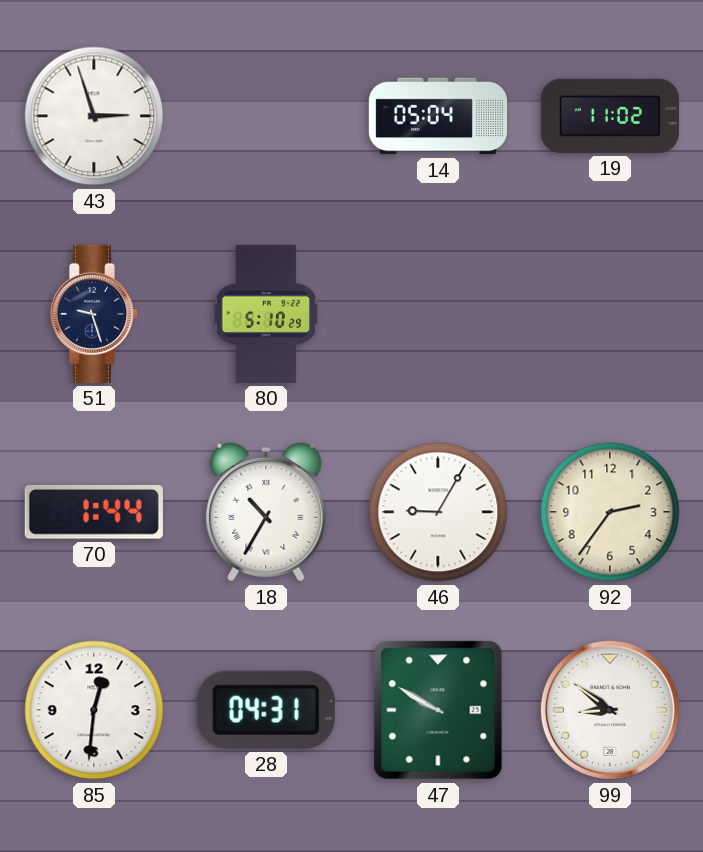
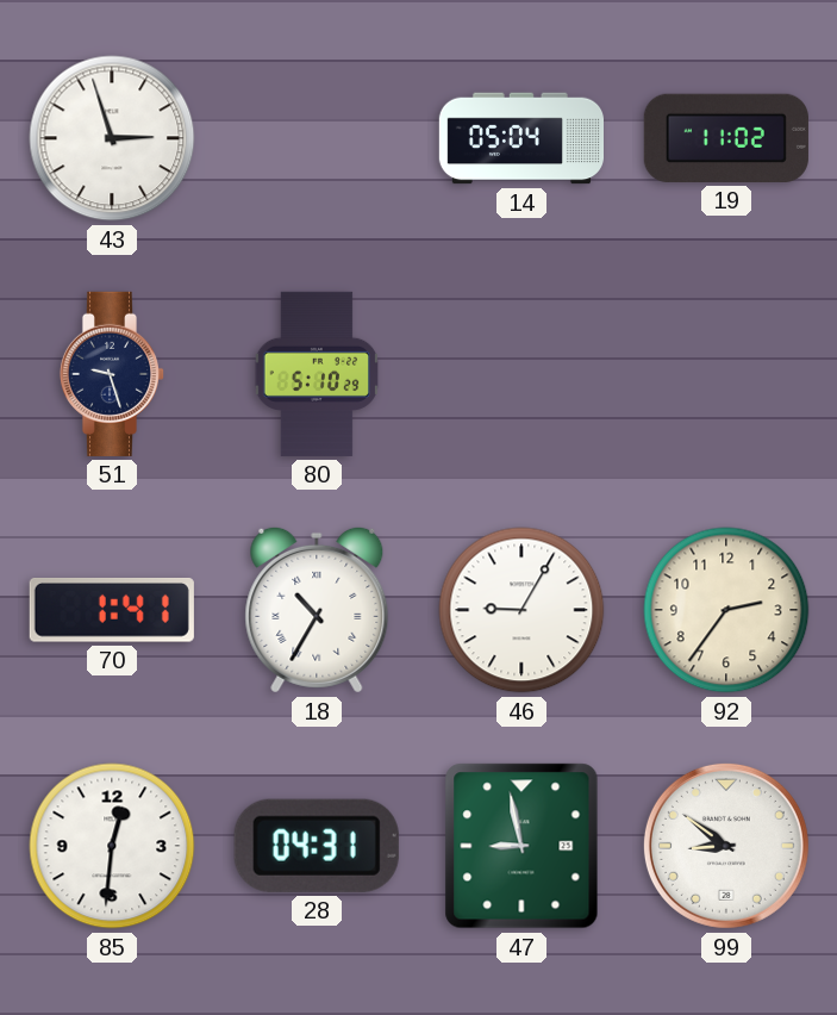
70: 1:44 -> 1:41 (112, 611)
47: 9:50 -> 8:58 (521, 846)
